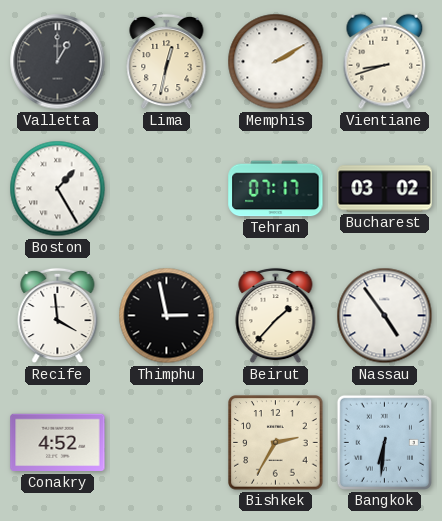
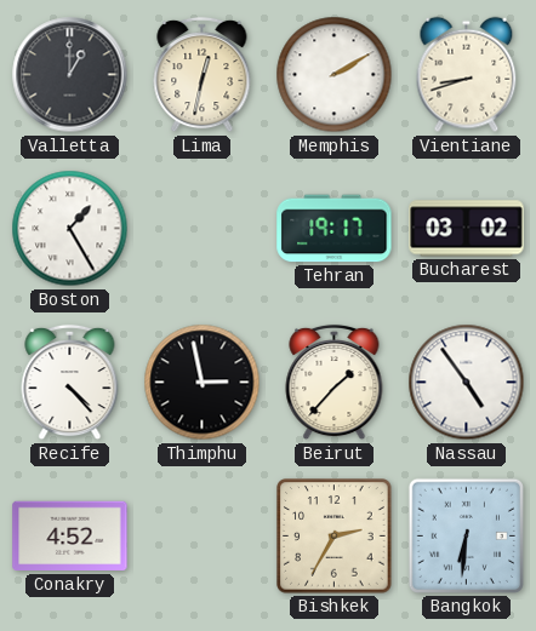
Tehran: 07:17 -> 19:17 (335, 229)
Recife: 3:59 -> 4:23 (70, 383)
